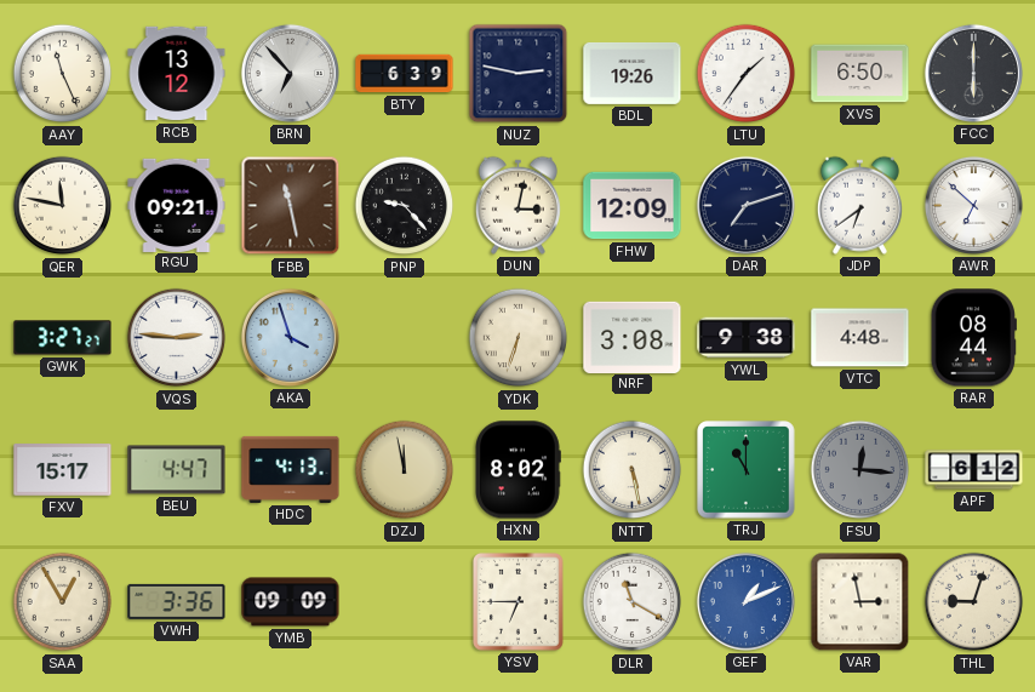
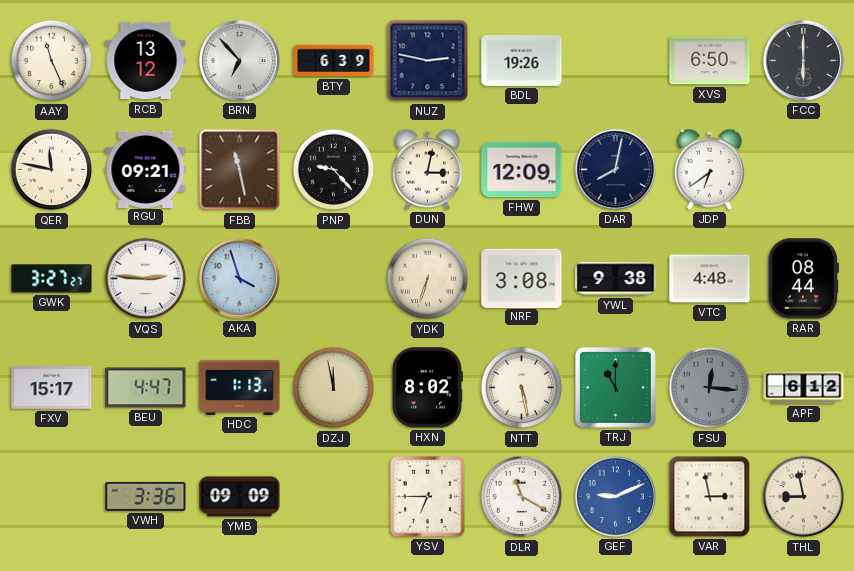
LTU: 1:36 -> none (747, 74)
DAR: 7:12 -> 8:02 (615, 169)
AWR: 6:52 -> none (973, 205)
HDC: 4:13 -> 1:13 (240, 387)
SAA: 12:55 -> none (63, 602)
GEF: 1:11 -> 9:11 (615, 496)
THL: 9:03 -> 8:58 (804, 497)
